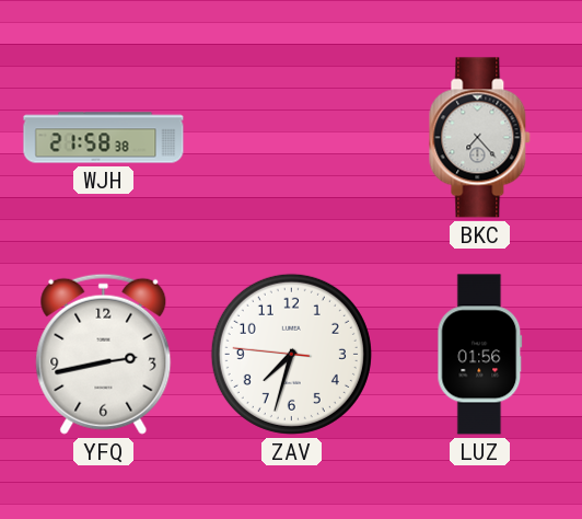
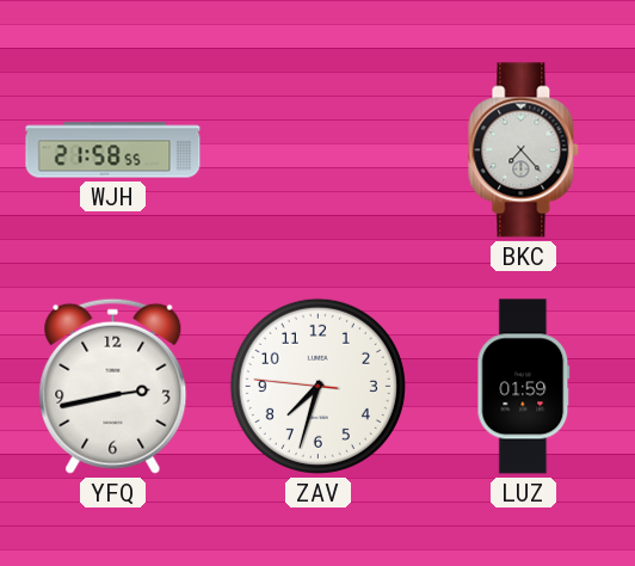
WJH: 21:58:38 -> 21:58:55 (113, 150)
LUZ: 01:56 -> 01:59 (524, 387)
